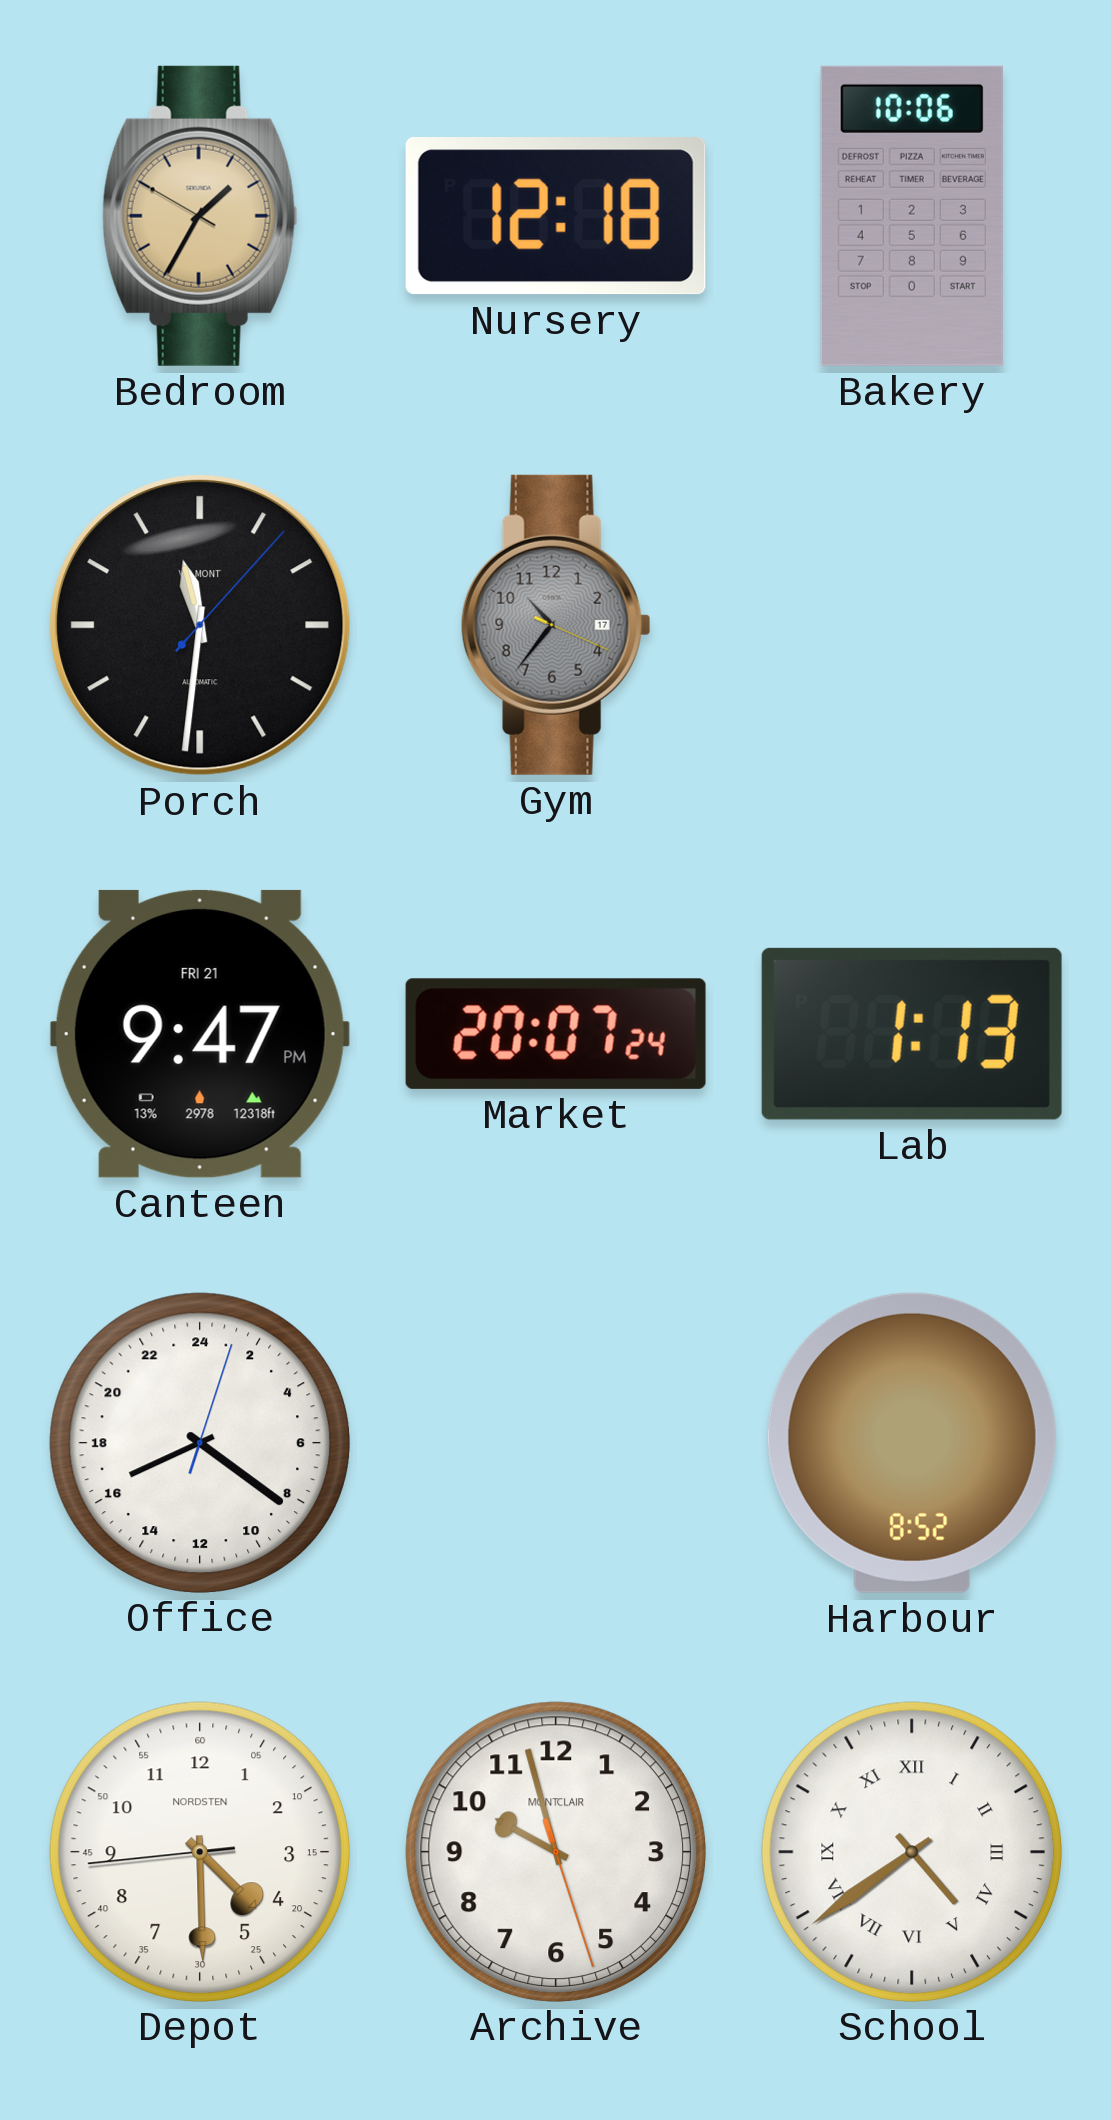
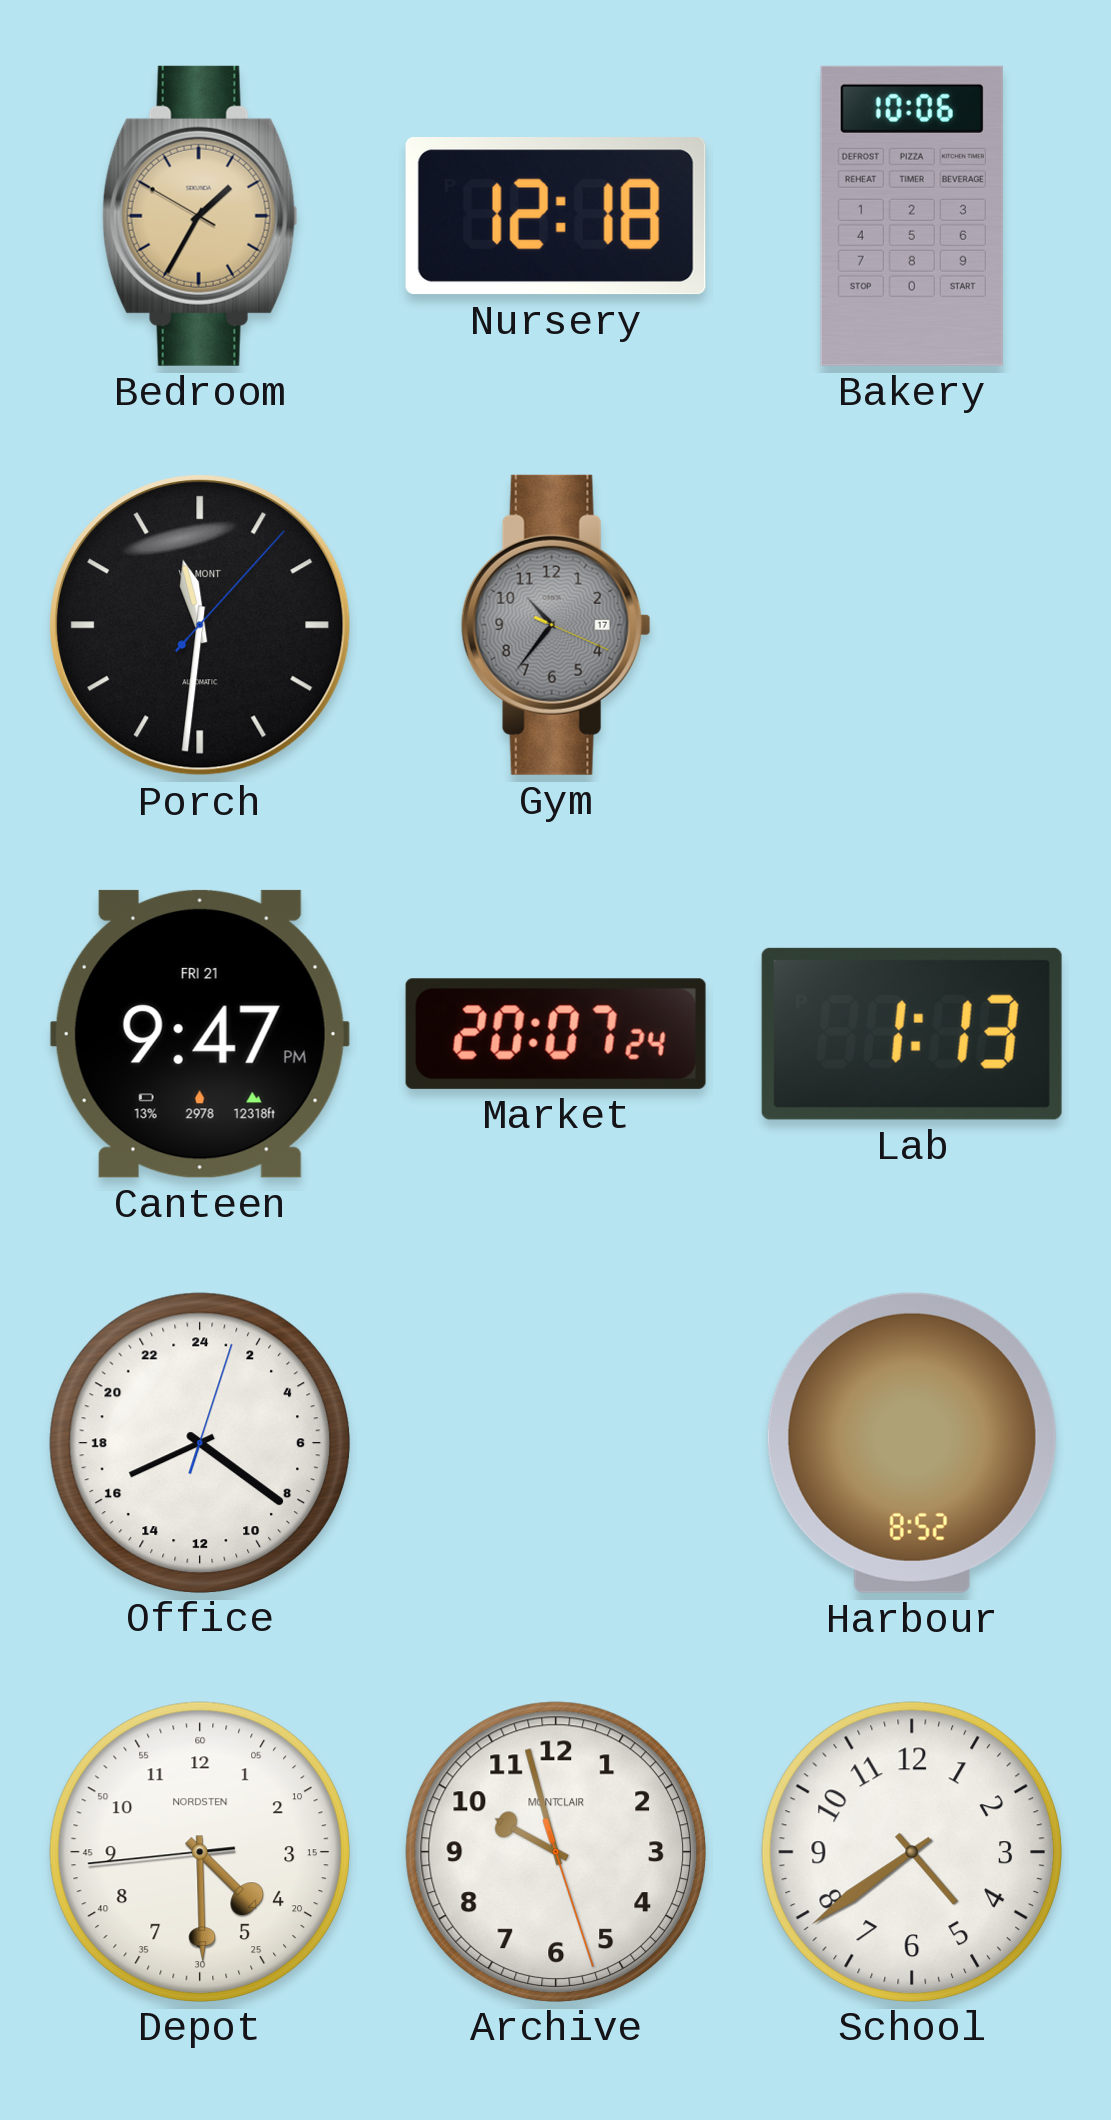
School numerals: Roman -> Arabic (911, 1851)
